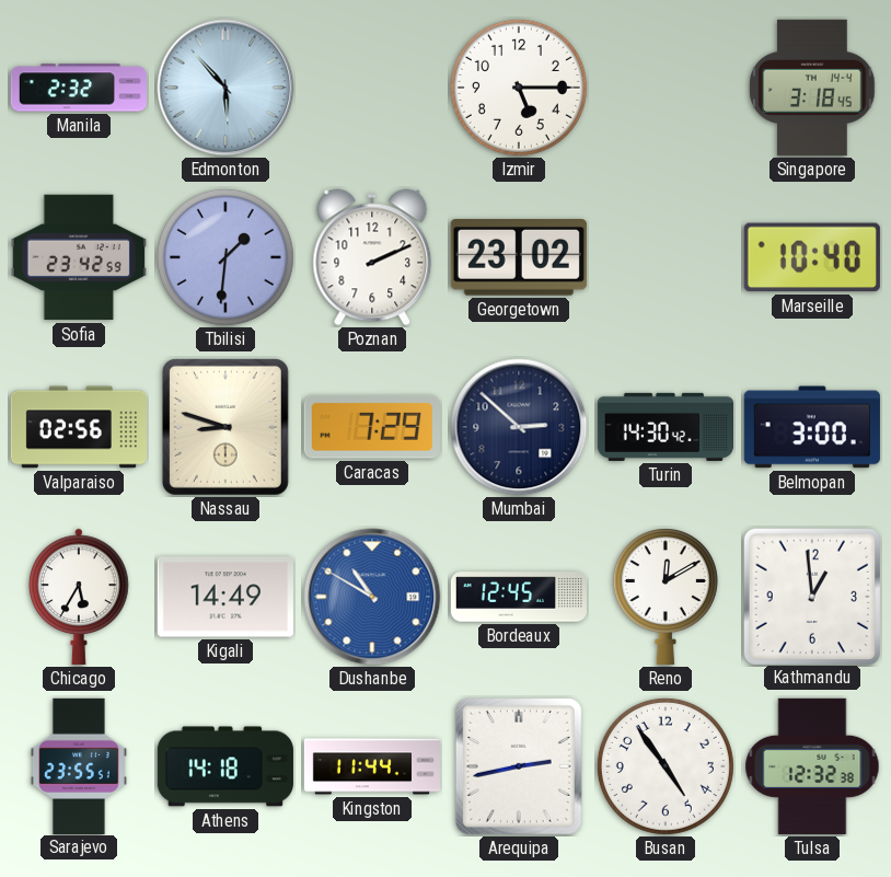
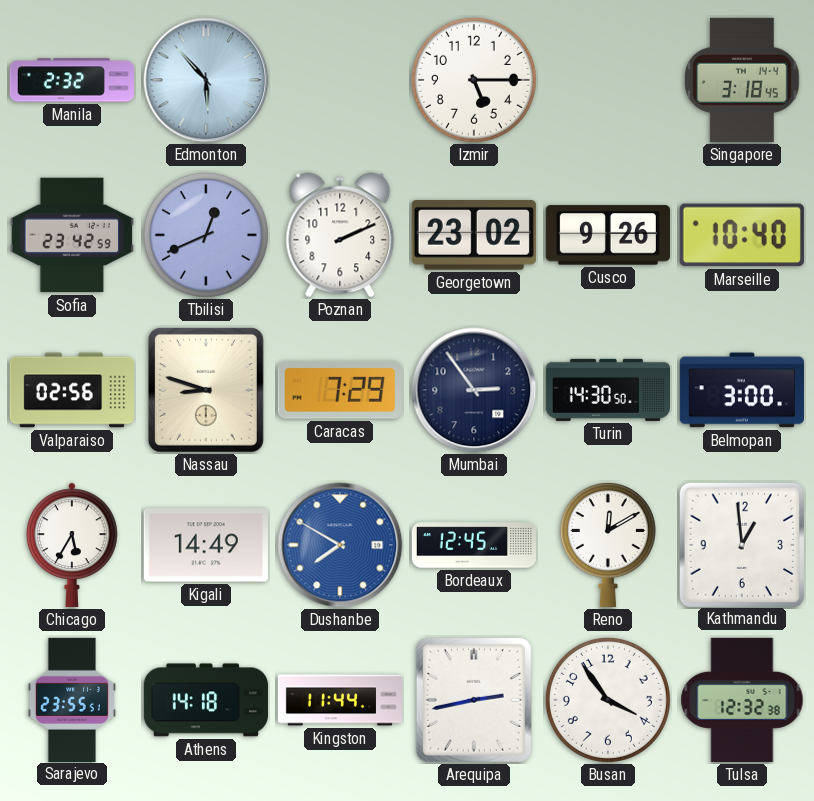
Tbilisi: 1:31 -> 12:41 (206, 235)
Cusco: none -> 9:26 (608, 235)
Mumbai: 2:52 -> 2:54 (474, 390)
Turin: 14:30:42 -> 14:30:50 (607, 390)
Dushanbe: 10:50 -> 7:50 (340, 545)
Busan: 4:54 -> 3:54 (608, 700)
